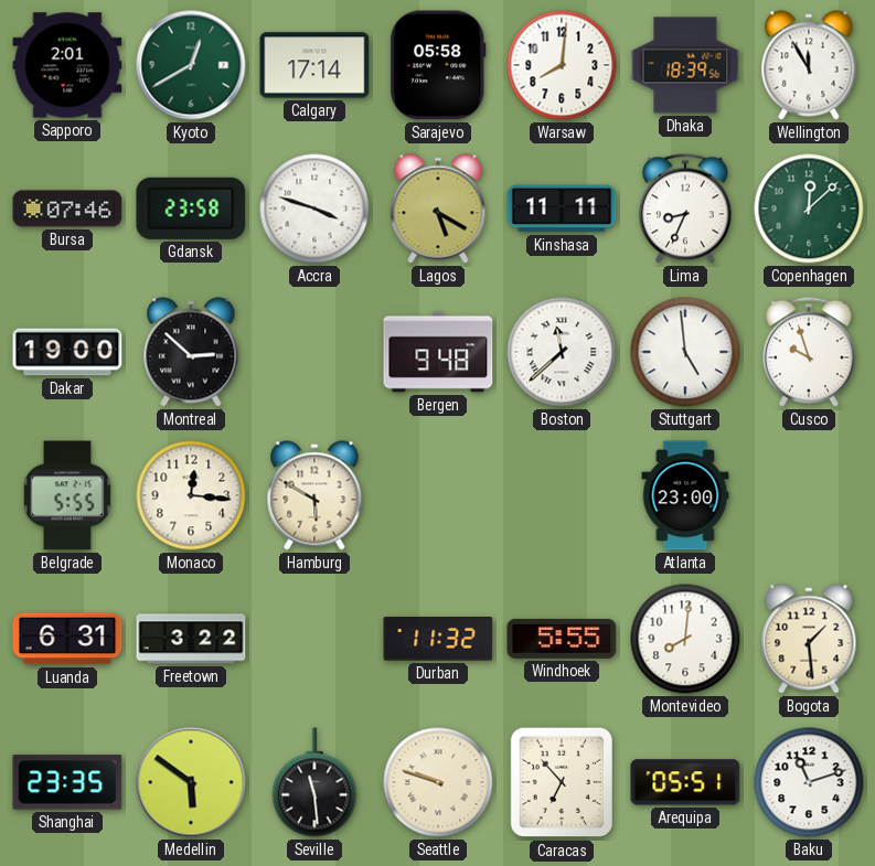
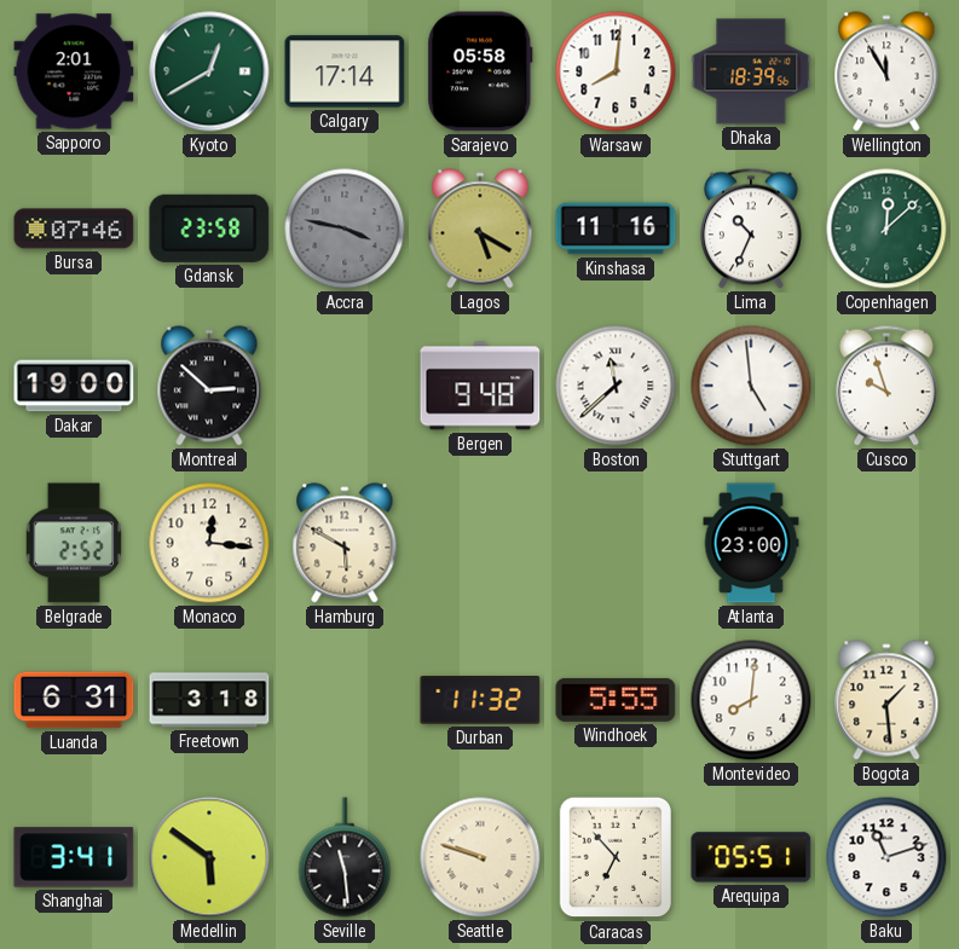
Accra: 3:48 -> 3:47 (345, 228)
Accra dial: white -> grey (345, 228)
Kinshasa: 11:11 -> 11:16 (616, 228)
Lima: 8:34 -> 10:34 (751, 228)
Belgrade: 5:55 -> 2:52 (74, 543)
Freetown: 3:22 -> 3:18 (209, 700)
Shanghai: 23:35 -> 3:41 (74, 857)
